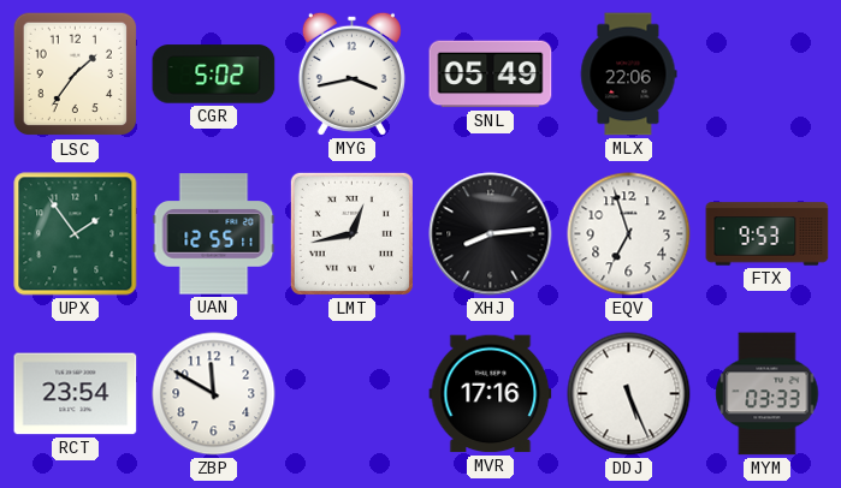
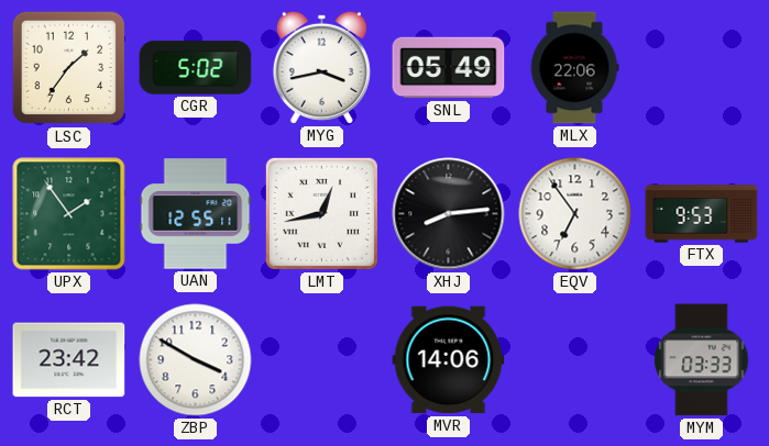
EQV: 6:57 -> 6:54 (575, 214)
RCT: 23:54 -> 23:42 (69, 360)
ZBP: 11:50 -> 3:50 (196, 360)
MVR: 17:16 -> 14:06 (449, 360)
DDJ: 5:26 -> none (629, 394)
